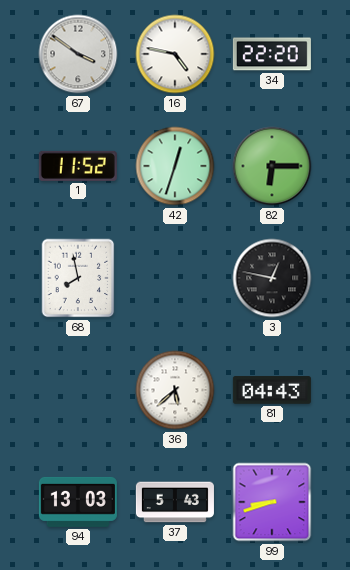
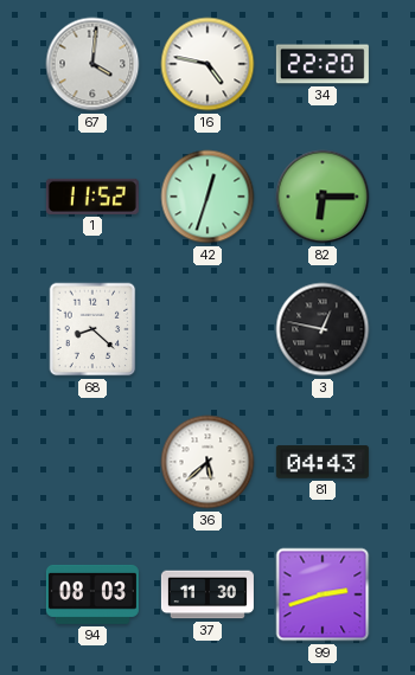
67: 3:51 -> 4:01 (92, 64)
68: 7:58 -> 8:22 (92, 329)
94: 13:03 -> 08:03 (92, 594)
37: 5:43 -> 11:30 (207, 594)
99: 8:42 -> 2:42 (323, 594)
